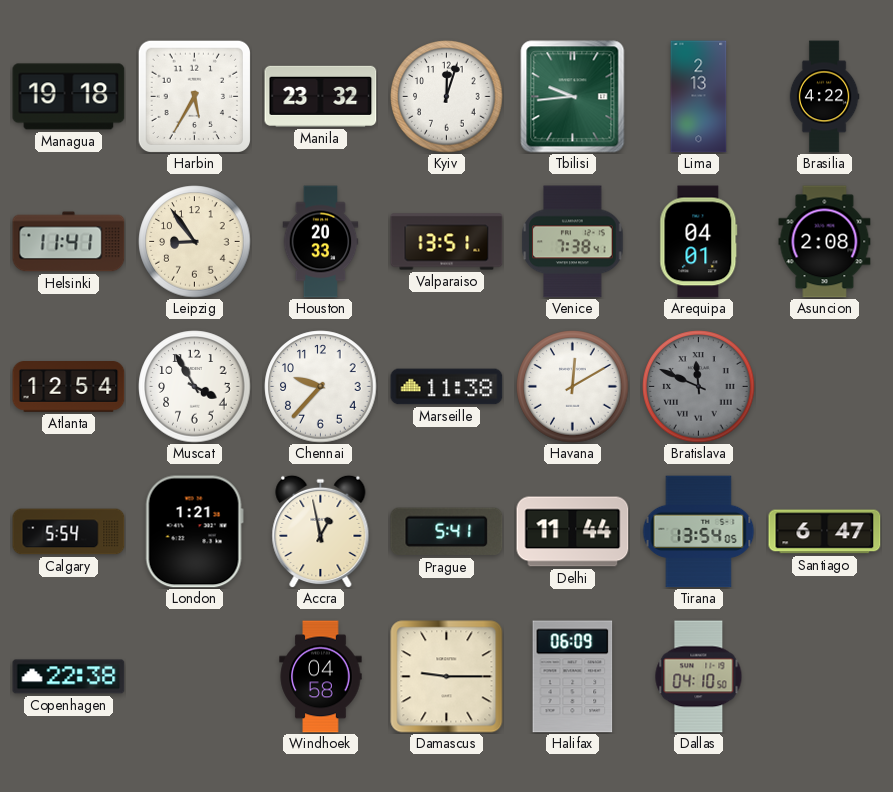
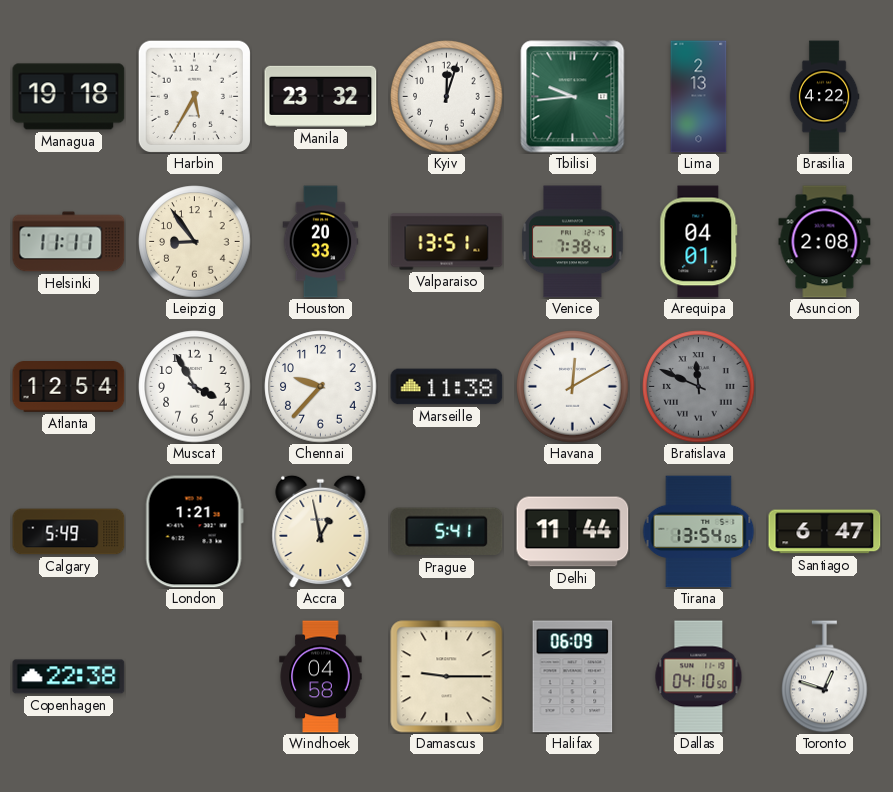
Helsinki: 11:41 -> 11:11 (69, 242)
Calgary: 5:54 -> 5:49 (69, 532)
Toronto: none -> 12:48 (825, 677)
